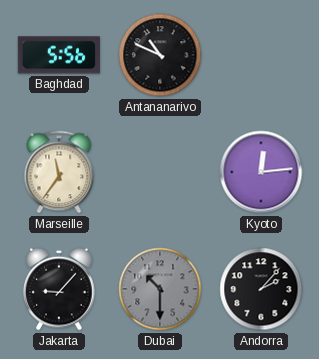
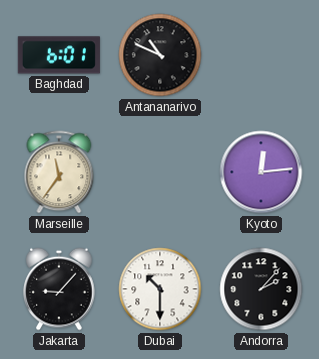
Baghdad: 5:56 -> 6:01 (59, 55)
Dubai dial: grey -> white (160, 289)
